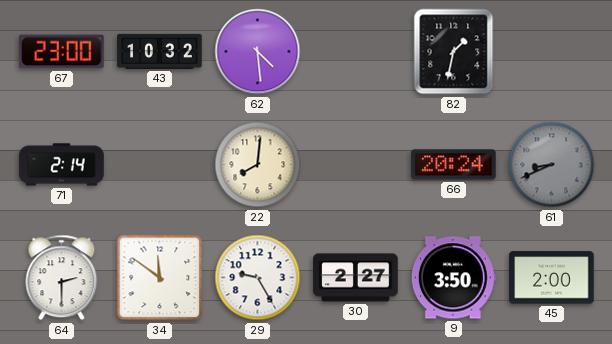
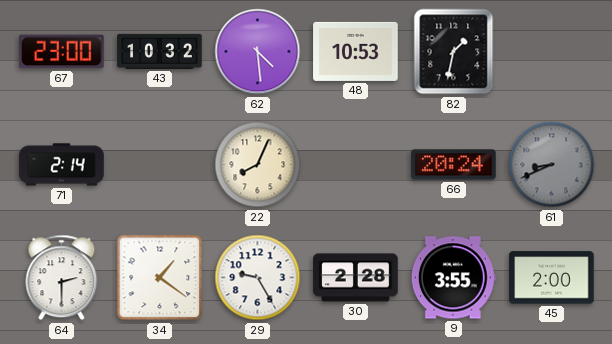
48: none -> 10:53 (356, 51)
22: 8:01 -> 8:04 (258, 165)
34: 11:51 -> 1:21 (160, 278)
30: 2:27 -> 2:28 (356, 278)
9: 3:50 -> 3:55 (453, 278)
